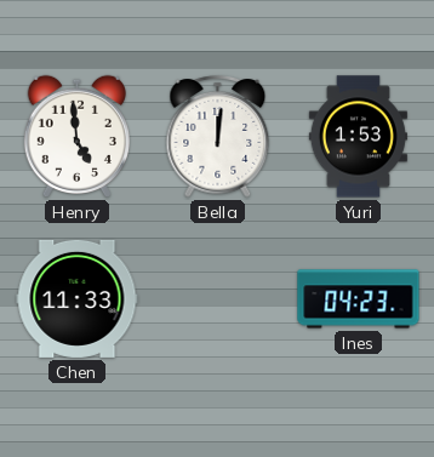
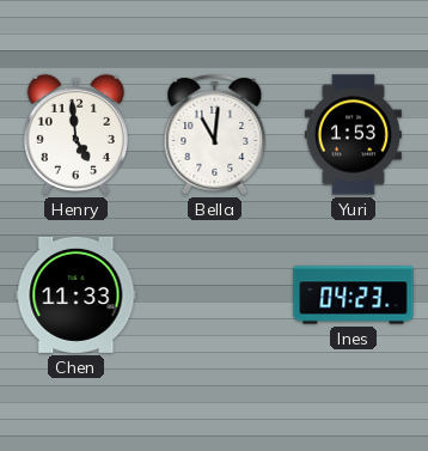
Bella: 12:01 -> 11:01 (215, 135)
